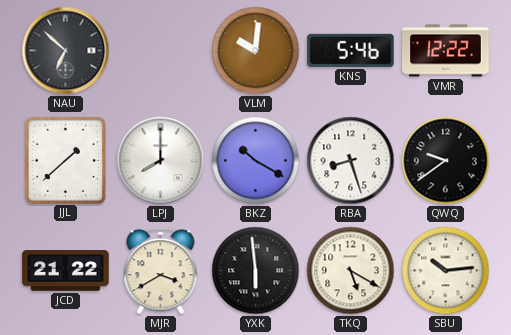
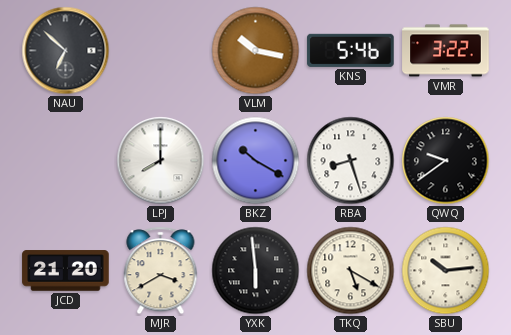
VLM: 10:01 -> 10:17 (256, 51)
VMR: 12:22 -> 3:22 (446, 51)
JJL: 1:38 -> none (65, 160)
JCD: 21:22 -> 21:20 (66, 271)
